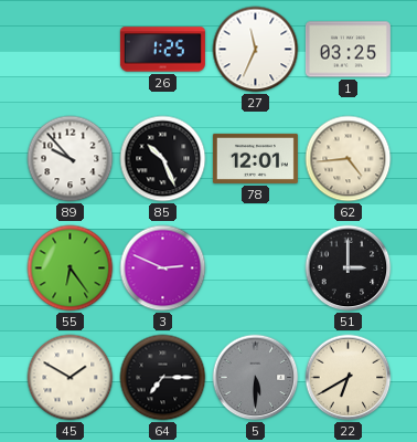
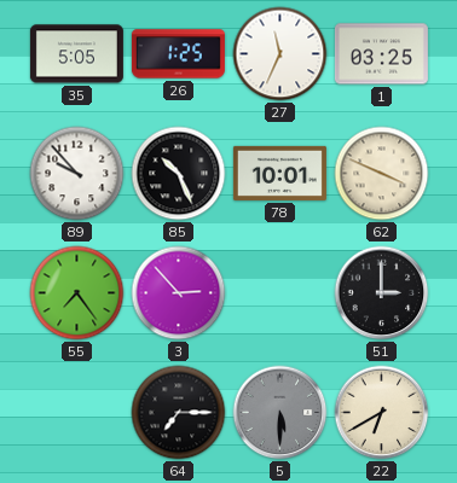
35: none -> 5:05 (76, 54)
78: 12:01 -> 10:01 (279, 173)
62: 4:44 -> 3:49 (382, 174)
55: 6:24 -> 7:24 (77, 293)
3: 2:49 -> 2:53 (179, 293)
45: 1:50 -> none (71, 378)
